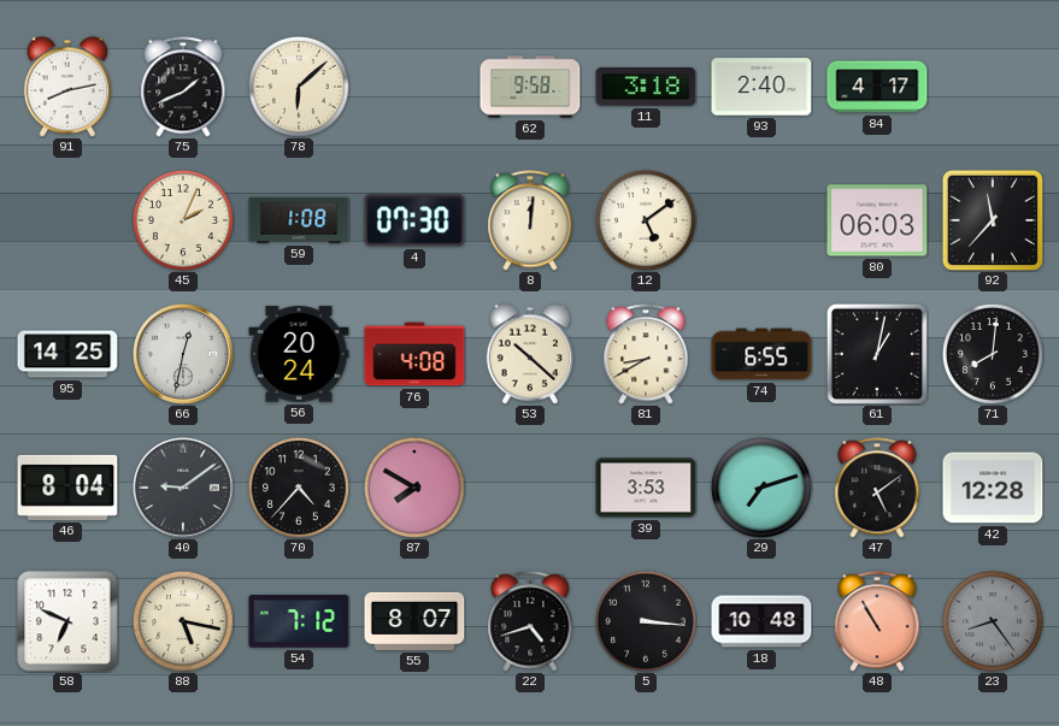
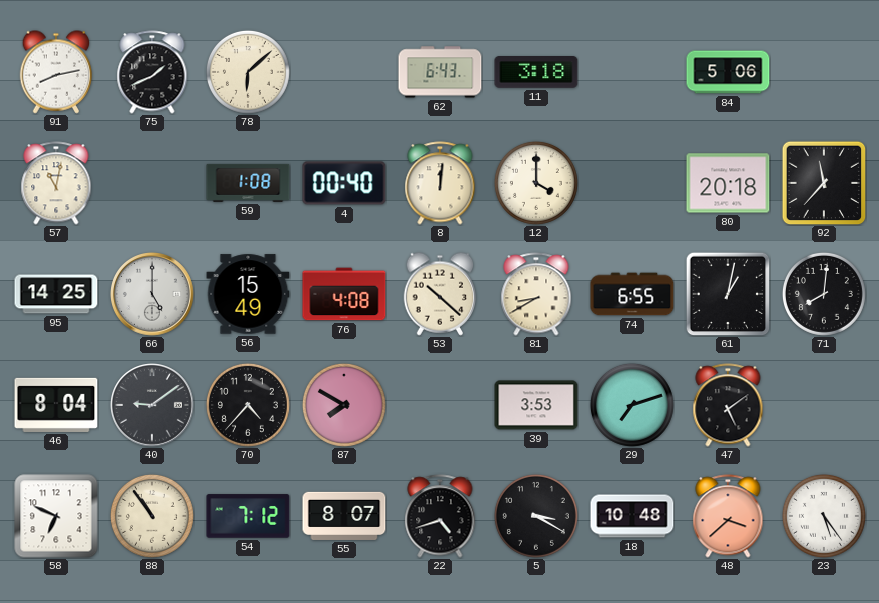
62: 9:58 -> 6:43 (440, 72)
93: 2:40 -> none (761, 87)
84: 4:17 -> 5:06 (728, 72)
57: none -> 11:02 (56, 183)
45: 2:04 -> none (183, 220)
4: 07:30 -> 00:40 (344, 183)
12: 5:09 -> 4:00 (536, 183)
80: 06:03 -> 20:18 (728, 183)
66: 12:32 -> 5:00 (153, 295)
56: 20:24 -> 15:49 (248, 294)
42: 12:28 -> none (993, 488)
88: 5:17 -> 10:54 (152, 516)
5: 3:16 -> 3:20 (536, 516)
48: 10:55 -> 3:38 (728, 516)
23: 8:24 -> 5:24 (824, 516)
23 dial: grey -> white (824, 516)
